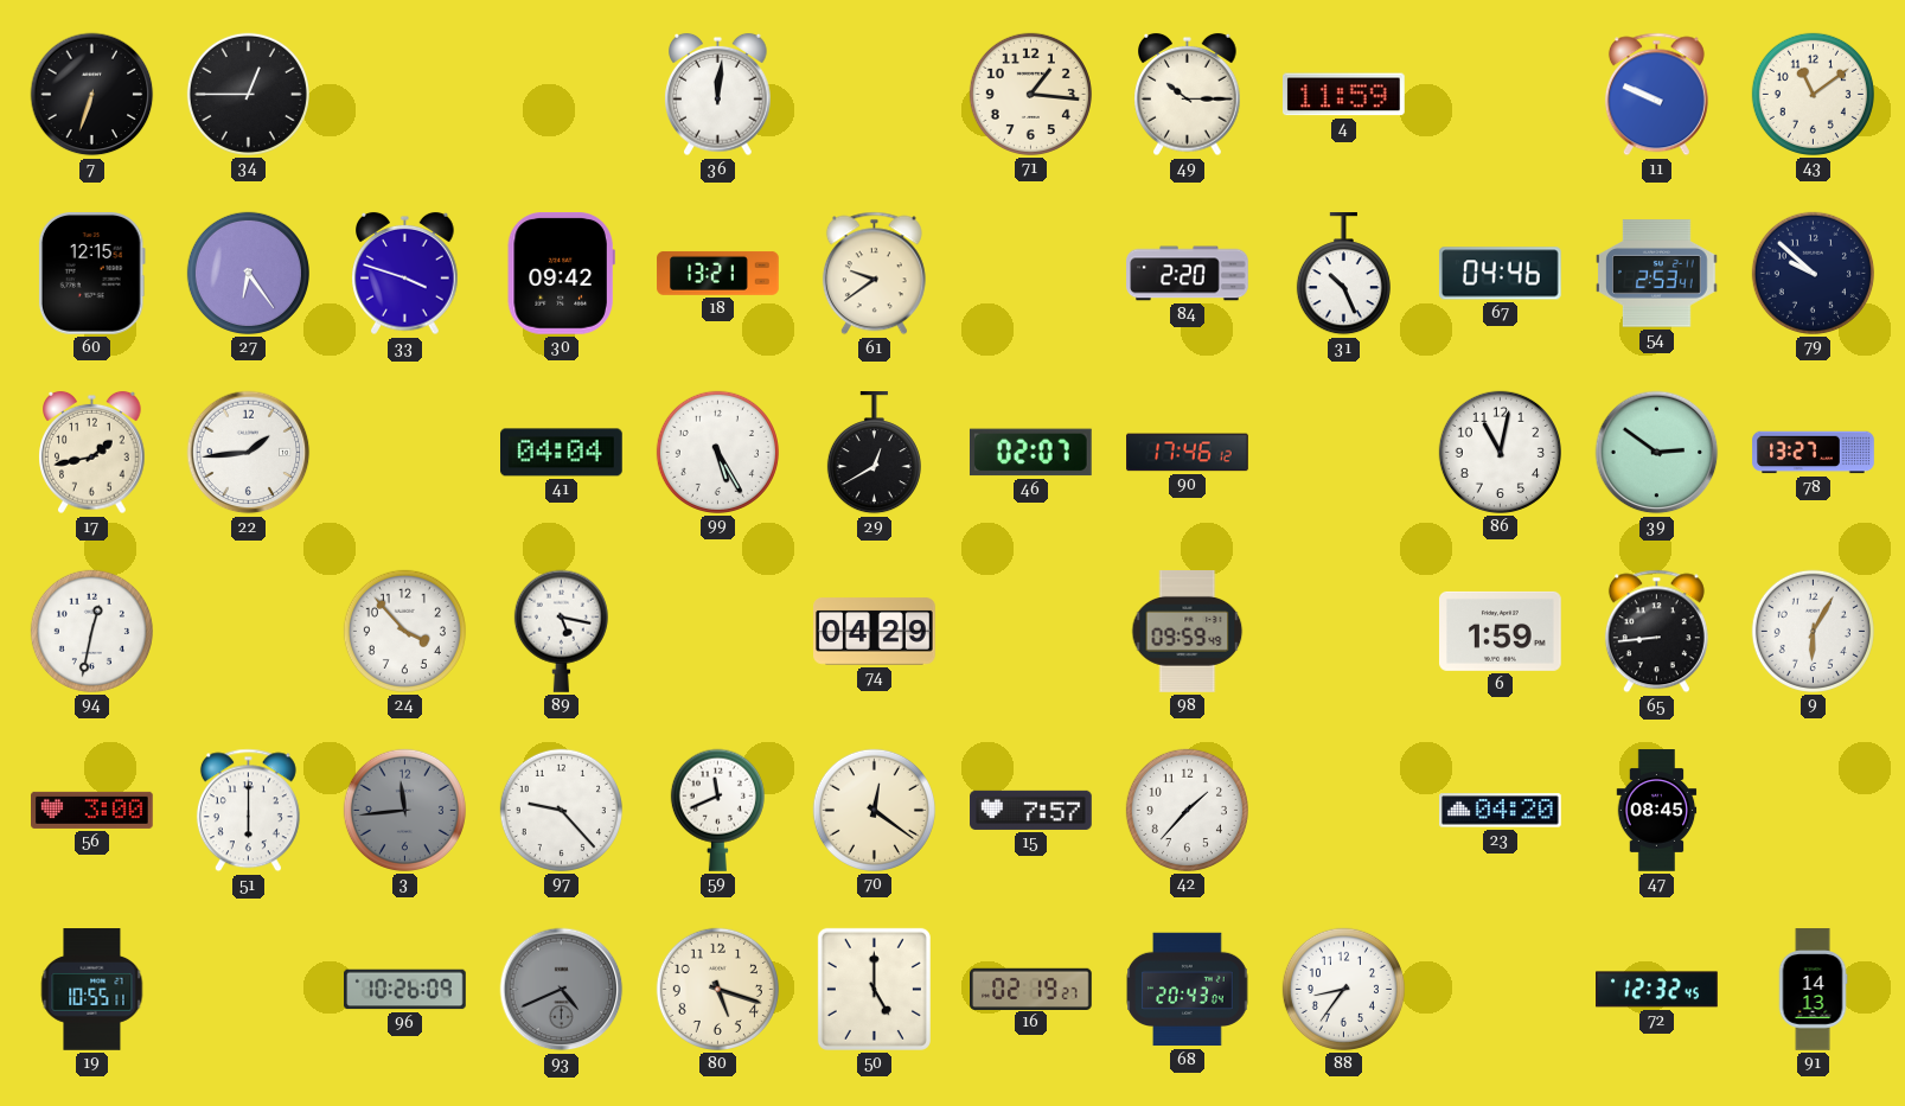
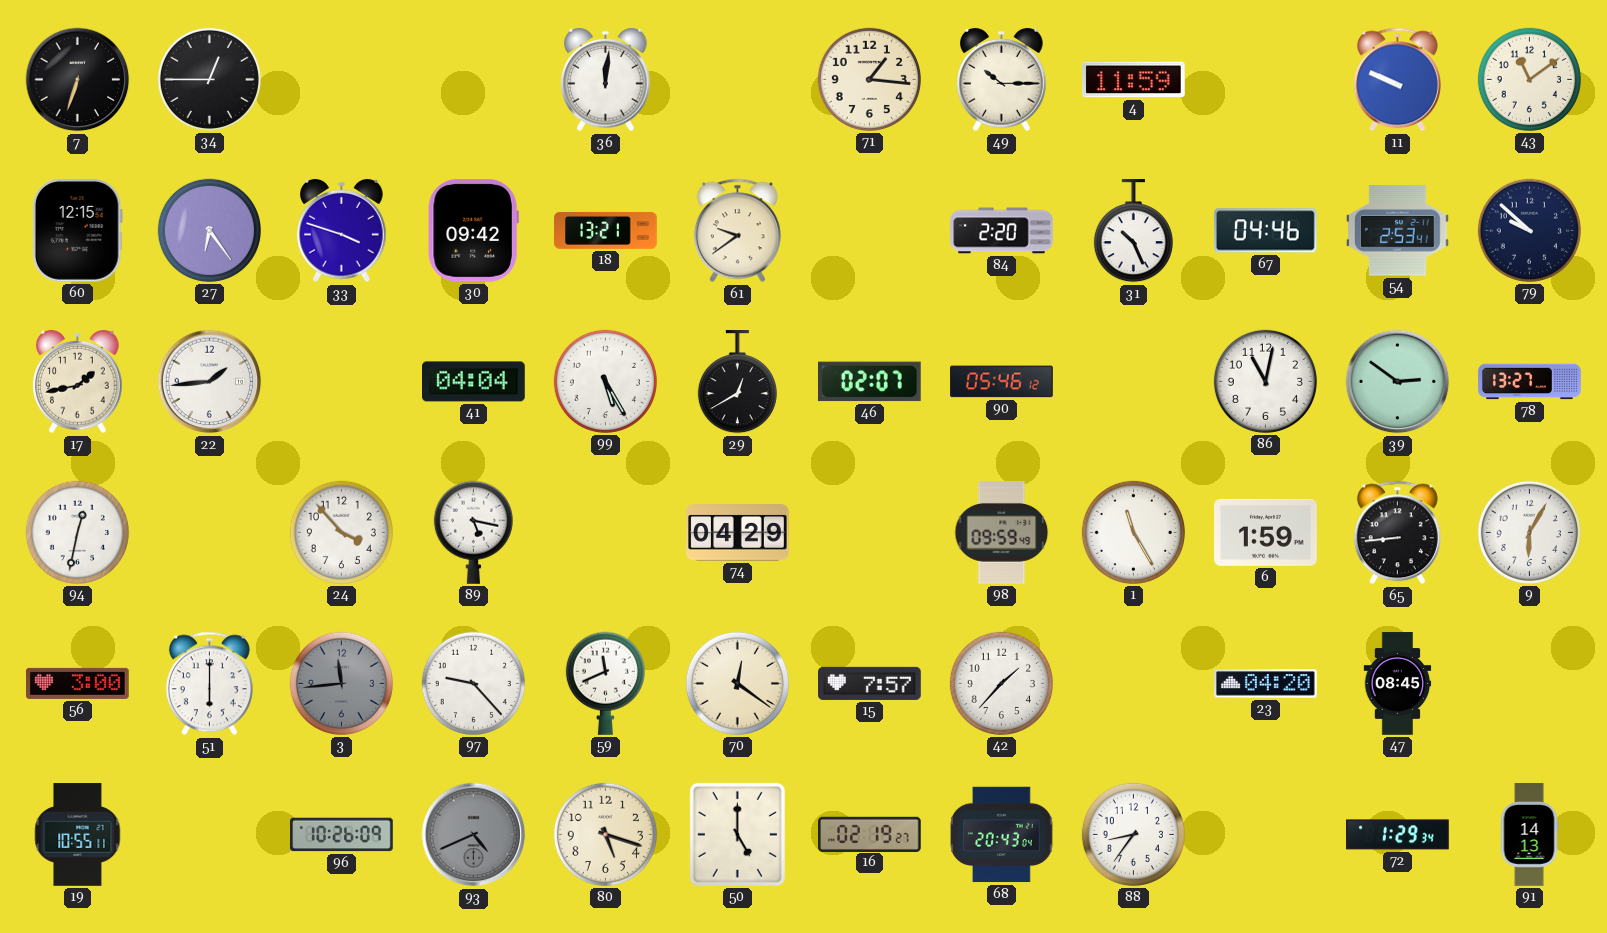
90: 17:46 -> 05:46 (1002, 382)
1: none -> 11:25 (1133, 532)
72: 12:32 -> 1:29 (1398, 835)
